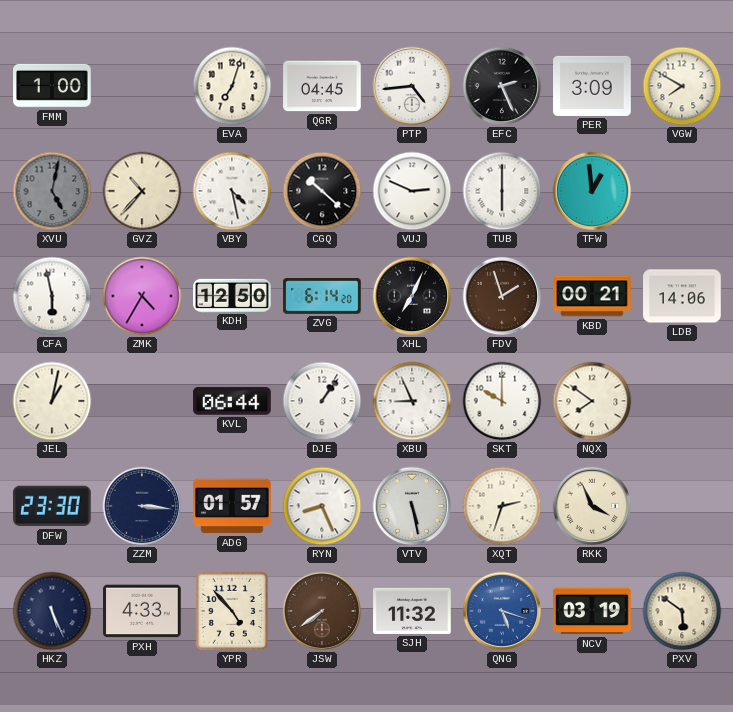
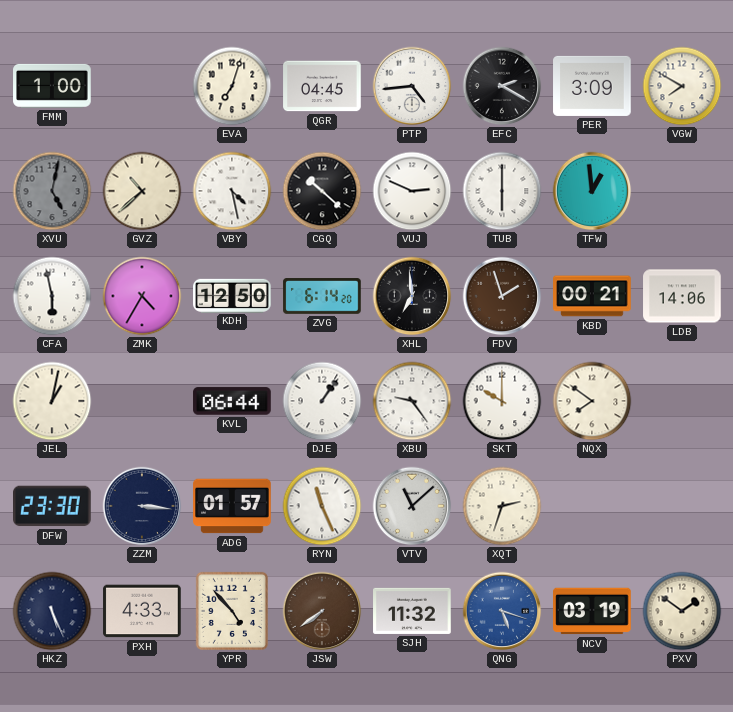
EFC: 2:26 -> 2:20 (502, 86)
GVZ: 10:37 -> 10:38 (142, 191)
XHL: 7:04 -> 6:59 (412, 296)
XBU: 8:56 -> 9:24 (412, 401)
RYN: 8:26 -> 11:26 (322, 506)
VTV: 5:28 -> 11:08 (412, 506)
RKK: 3:56 -> none (592, 506)
PXV: 5:51 -> 1:51 (682, 611)
